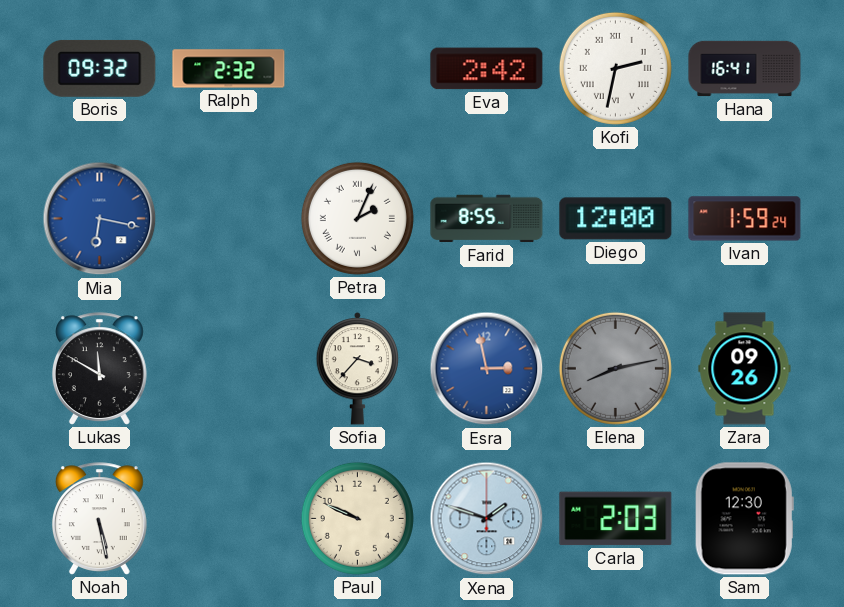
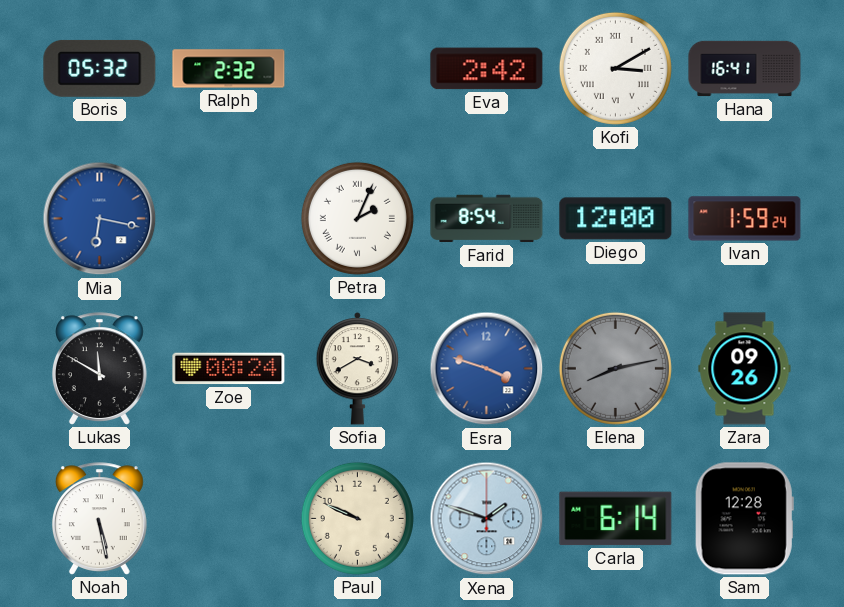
Boris: 09:32 -> 05:32 (100, 68)
Kofi: 2:32 -> 3:10 (615, 68)
Farid: 8:55 -> 8:54 (487, 219)
Zoe: none -> 00:24 (229, 369)
Sofia: 3:37 -> 3:40 (358, 369)
Esra: 2:58 -> 3:48 (487, 369)
Carla: 2:03 -> 6:14 (616, 519)
Sam: 12:30 -> 12:28 (744, 519)
